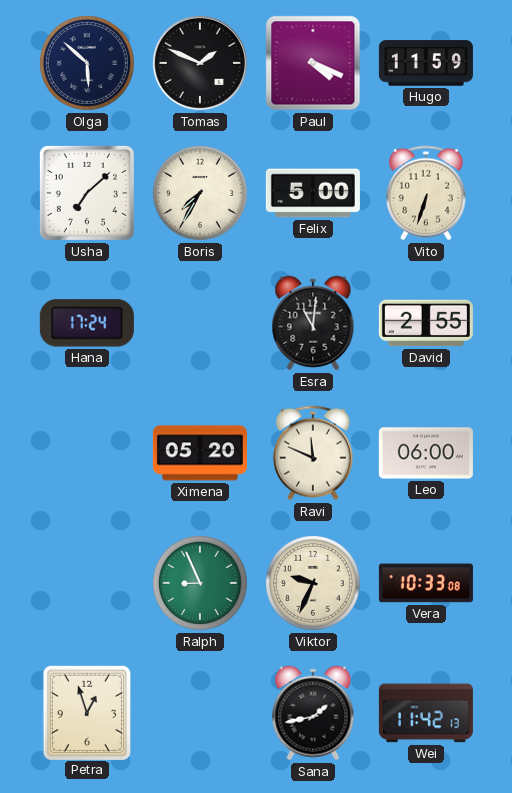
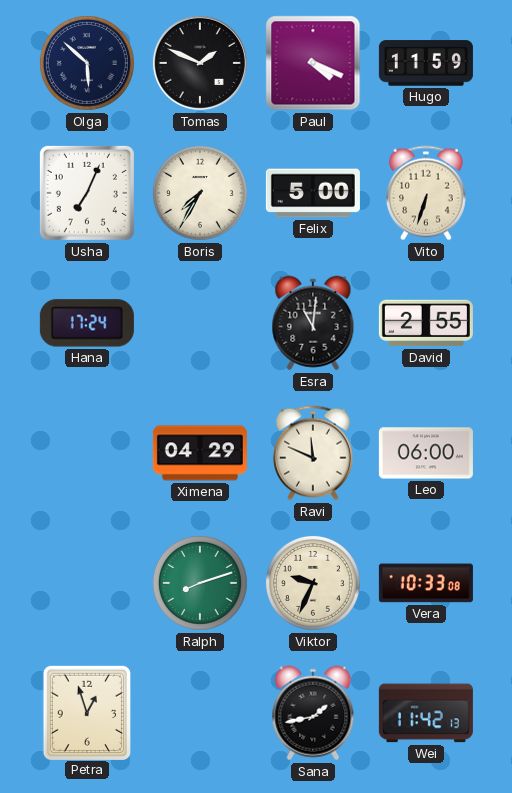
Usha: 7:08 -> 7:04 (87, 193)
Ximena: 05:20 -> 04:29 (200, 453)
Ralph: 8:56 -> 8:12 (200, 583)
